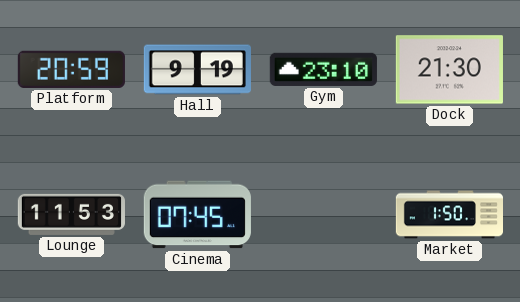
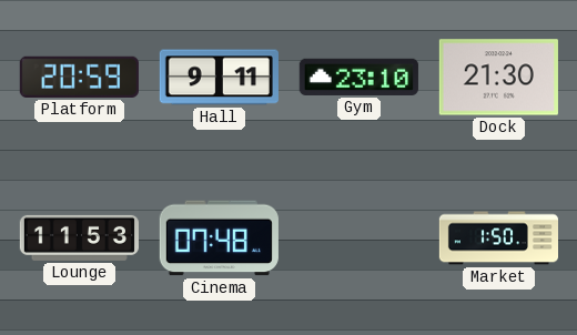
Hall: 9:19 -> 9:11 (219, 78)
Cinema: 07:45 -> 07:48 (219, 238)
